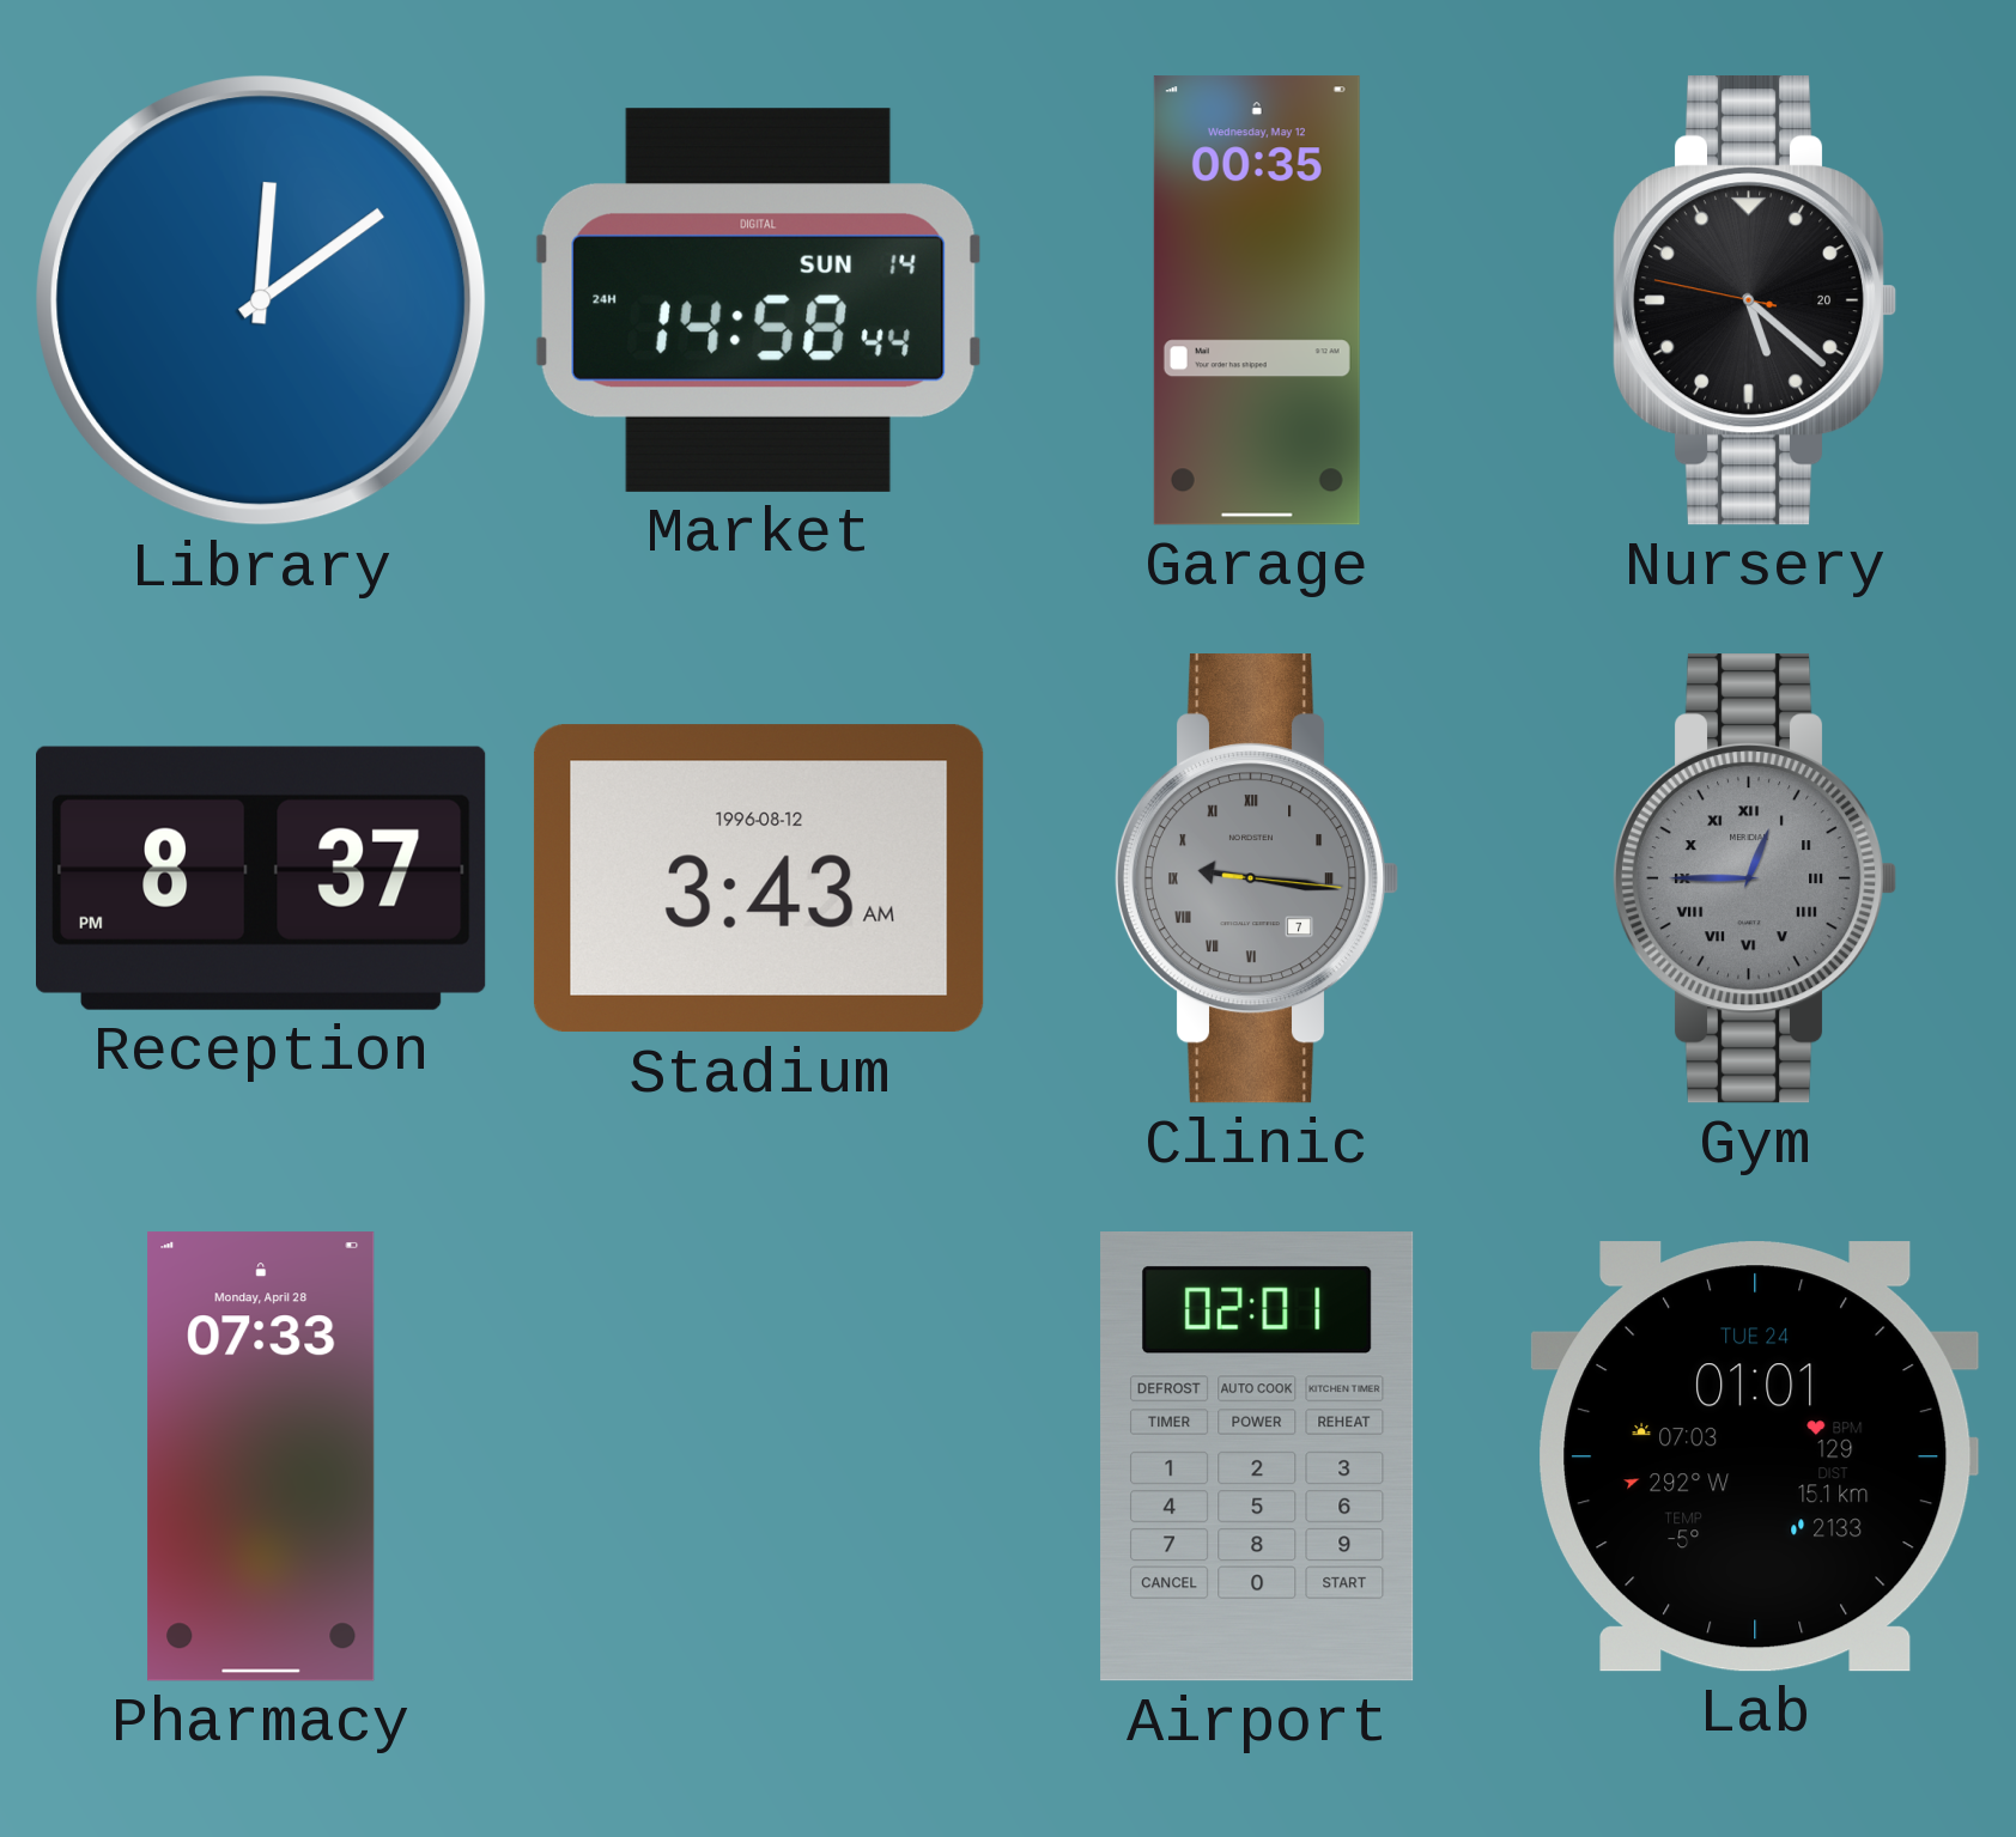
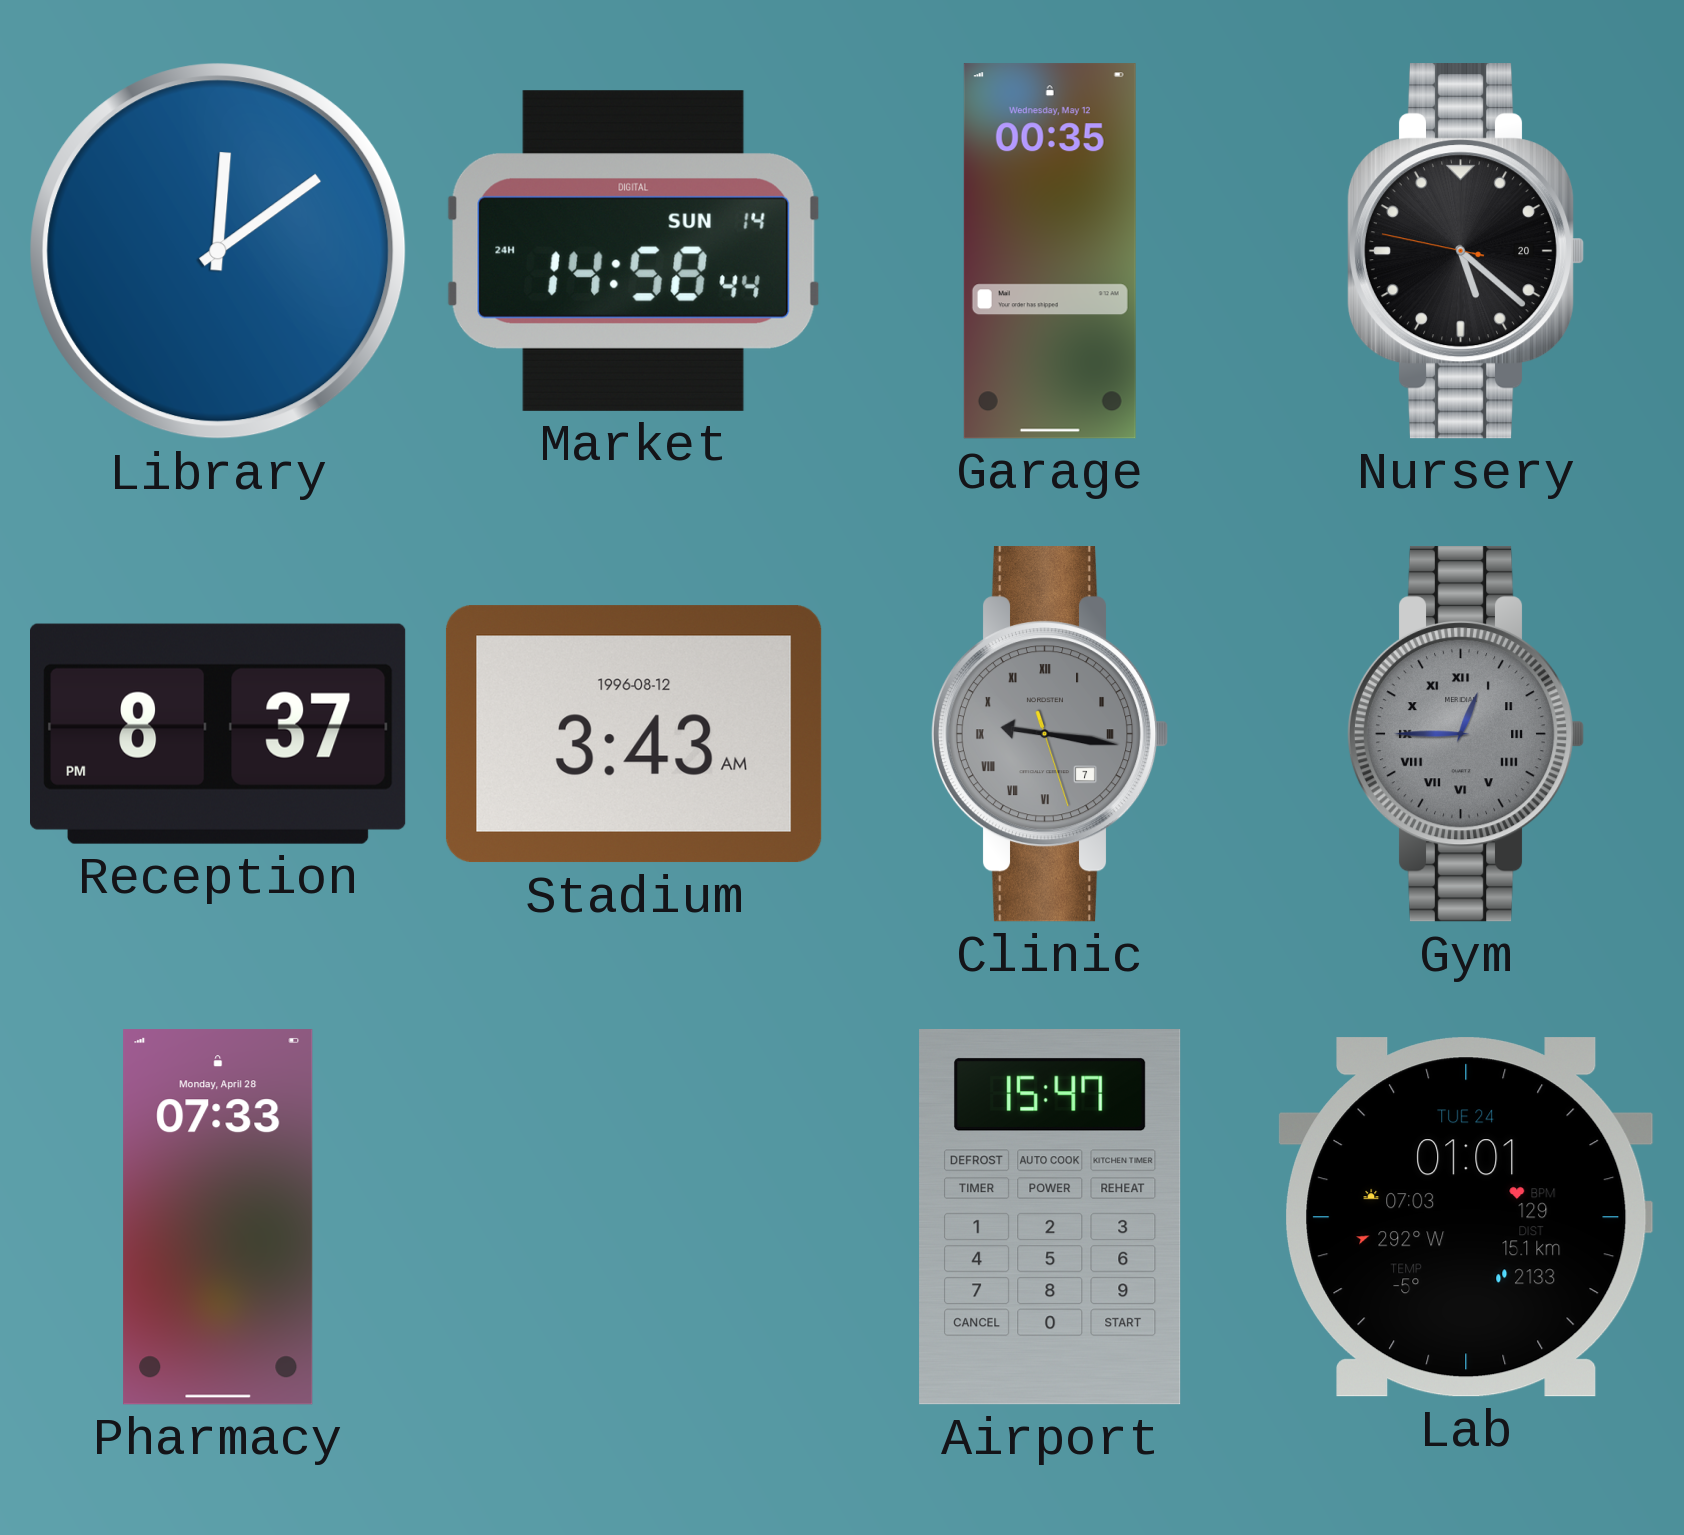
Clinic: 9:16:16 -> 9:16:27 (1050, 734)
Airport: 02:01 -> 15:47 (1050, 1218)
